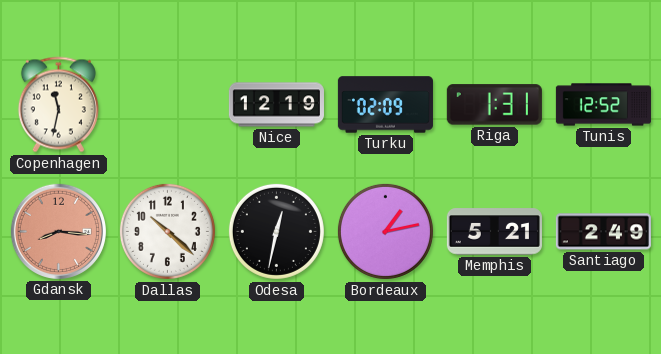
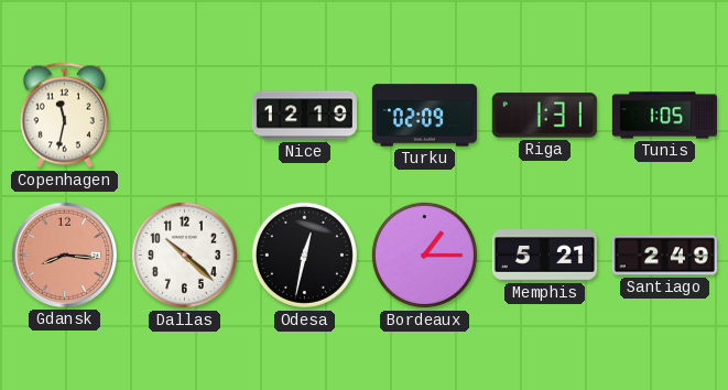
Tunis: 12:52 -> 1:05 (664, 116)
Bordeaux: 1:13 -> 1:15 (424, 254)
